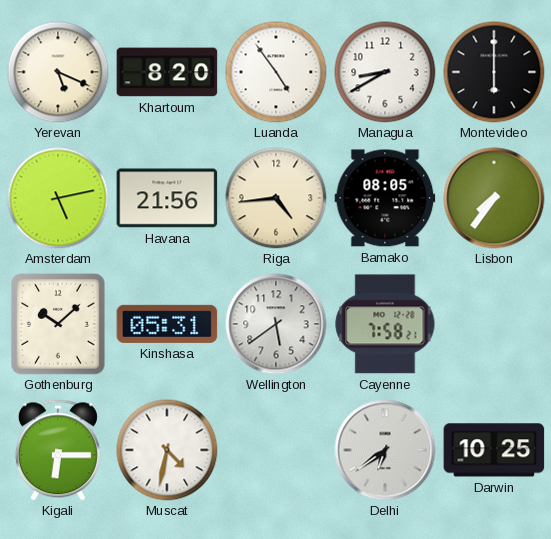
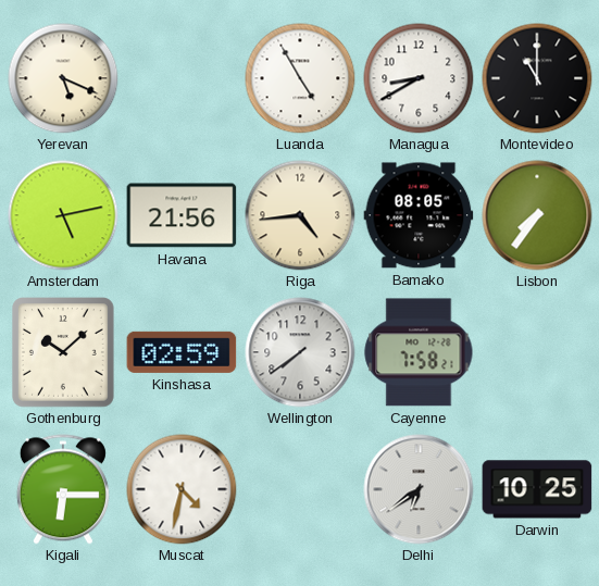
Khartoum: 8:20 -> none (167, 72)
Luanda: 4:54 -> 4:55 (300, 78)
Montevideo: 6:00 -> 11:00 (537, 78)
Kinshasa: 05:31 -> 02:59 (182, 352)
Wellington: 5:39 -> 7:39 (300, 352)
